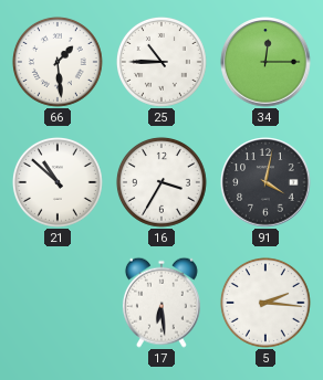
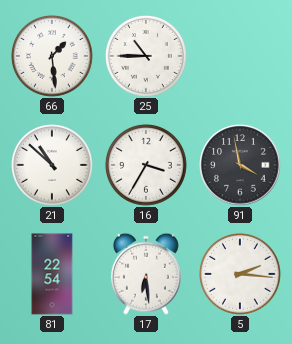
34: 12:15 -> none (265, 62)
91: 4:02 -> 3:58 (240, 165)
81: none -> 22:54 (52, 274)
